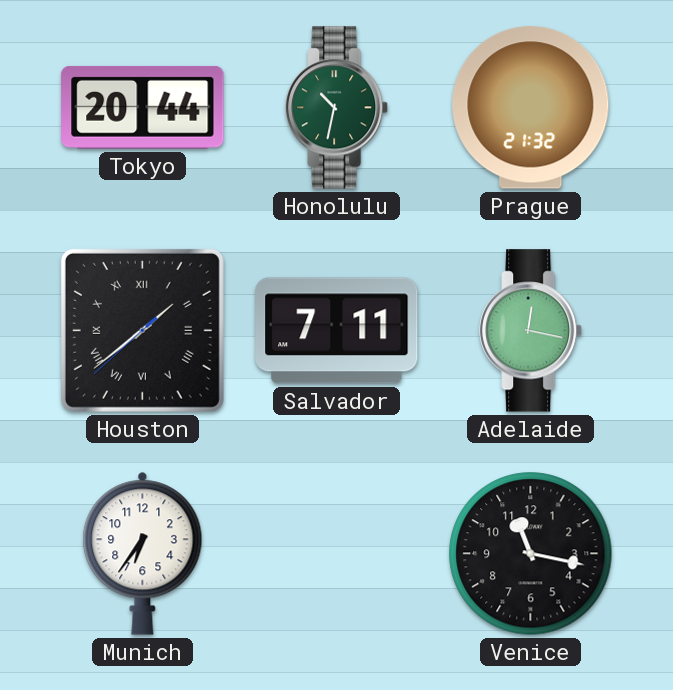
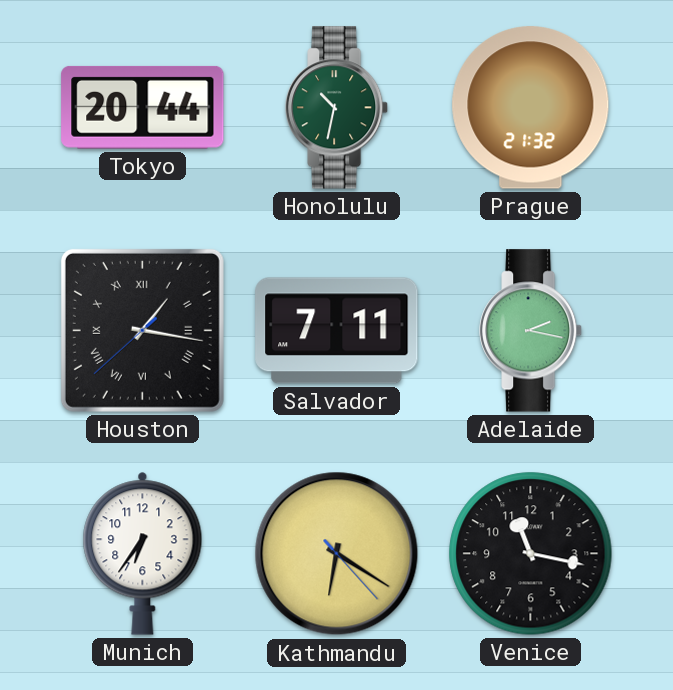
Houston: 1:38 -> 1:16 (142, 330)
Adelaide: 12:17 -> 2:17 (532, 331)
Kathmandu: none -> 6:20 (337, 554)
